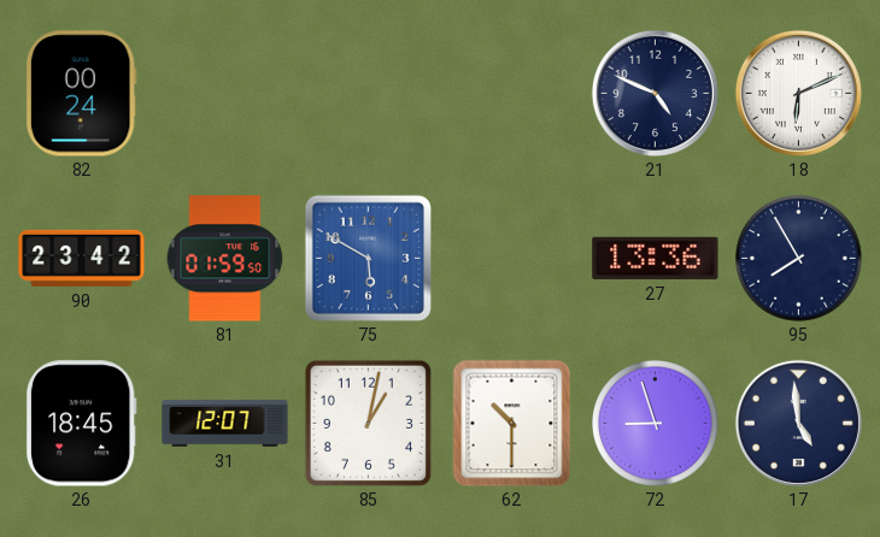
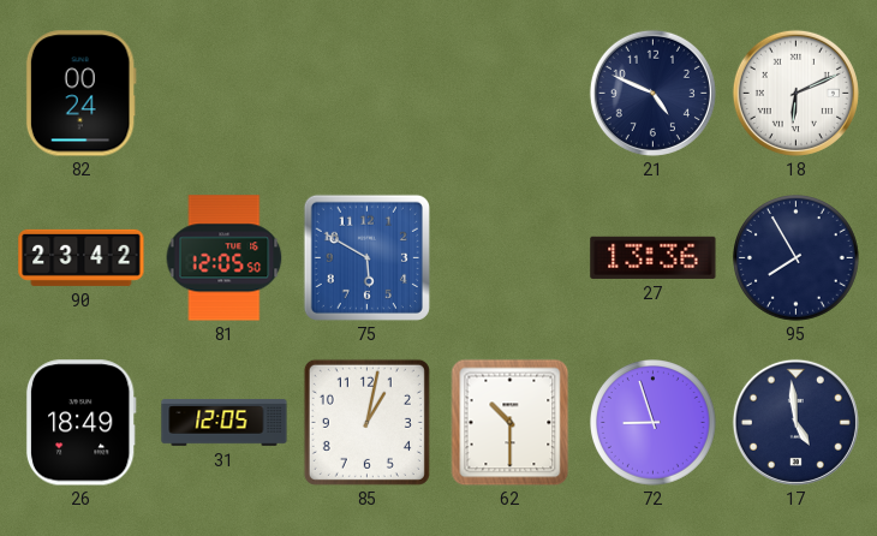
81: 01:59 -> 12:05 (225, 258)
26: 18:45 -> 18:49 (80, 423)
31: 12:07 -> 12:05 (225, 423)
